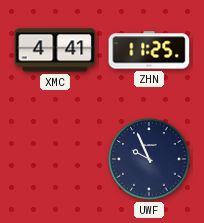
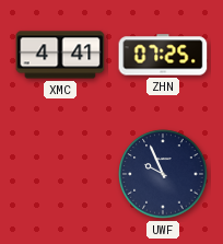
ZHN: 11:25 -> 07:25 (163, 55)
